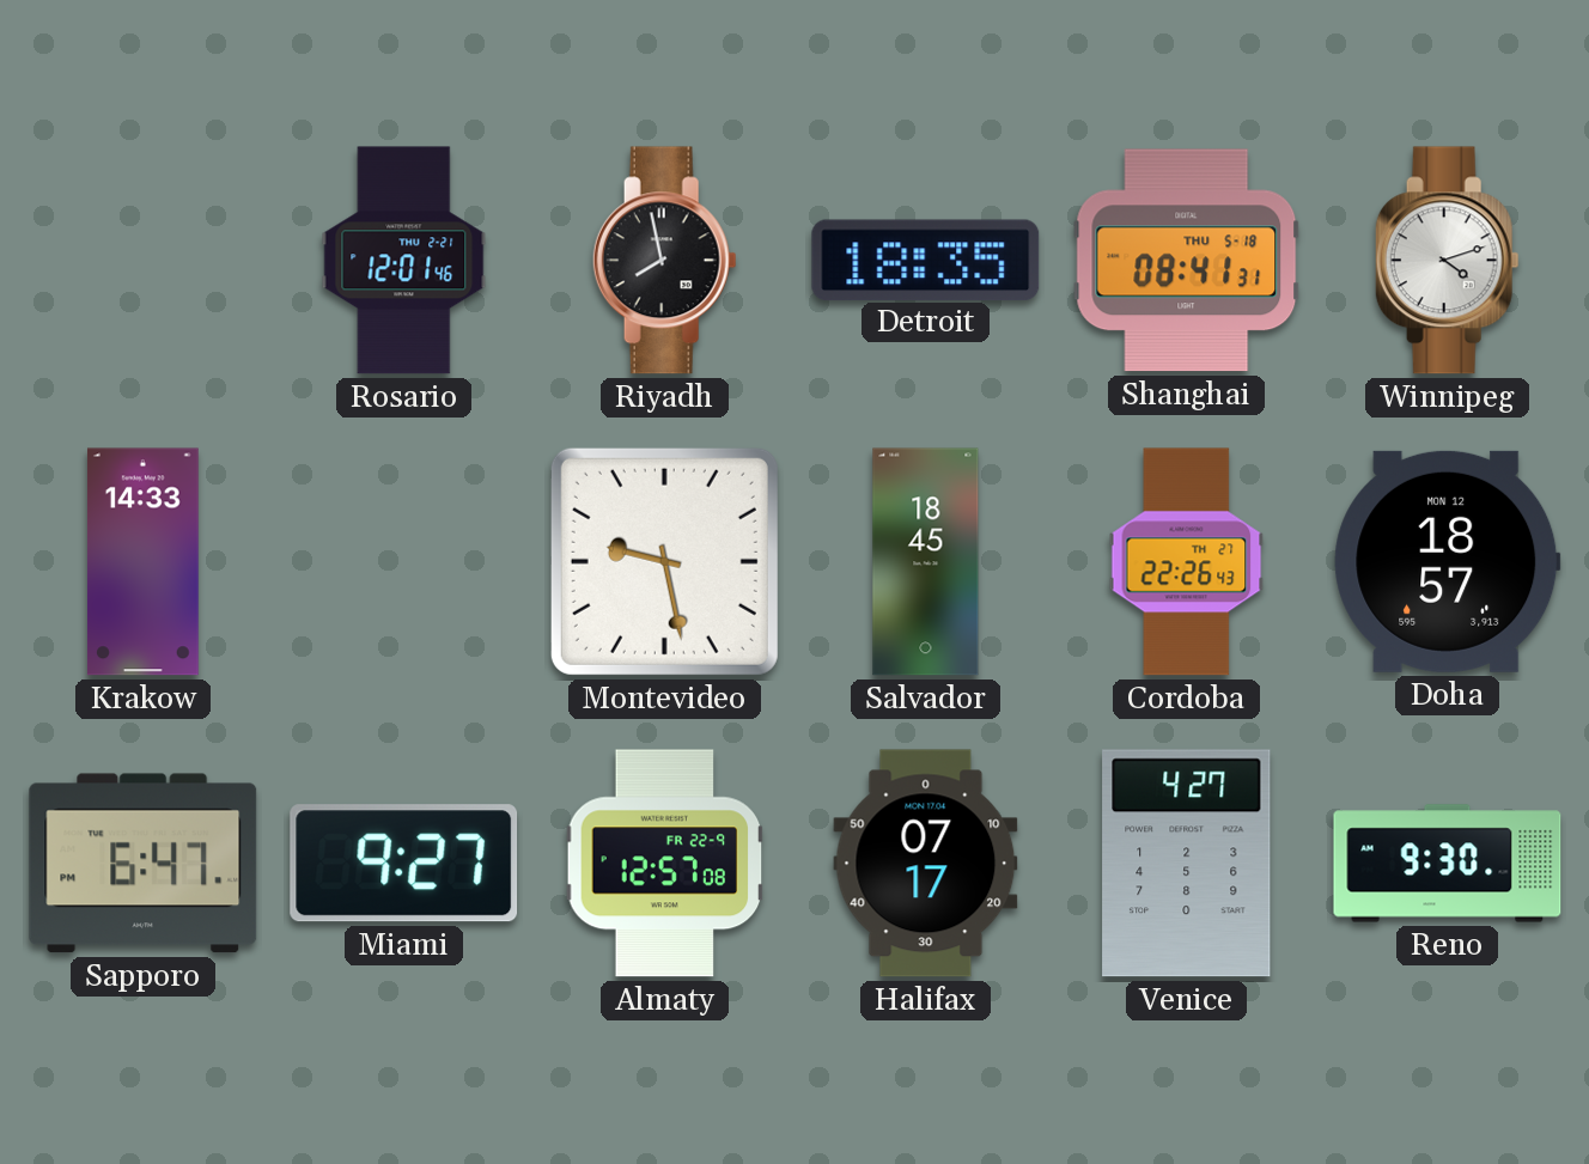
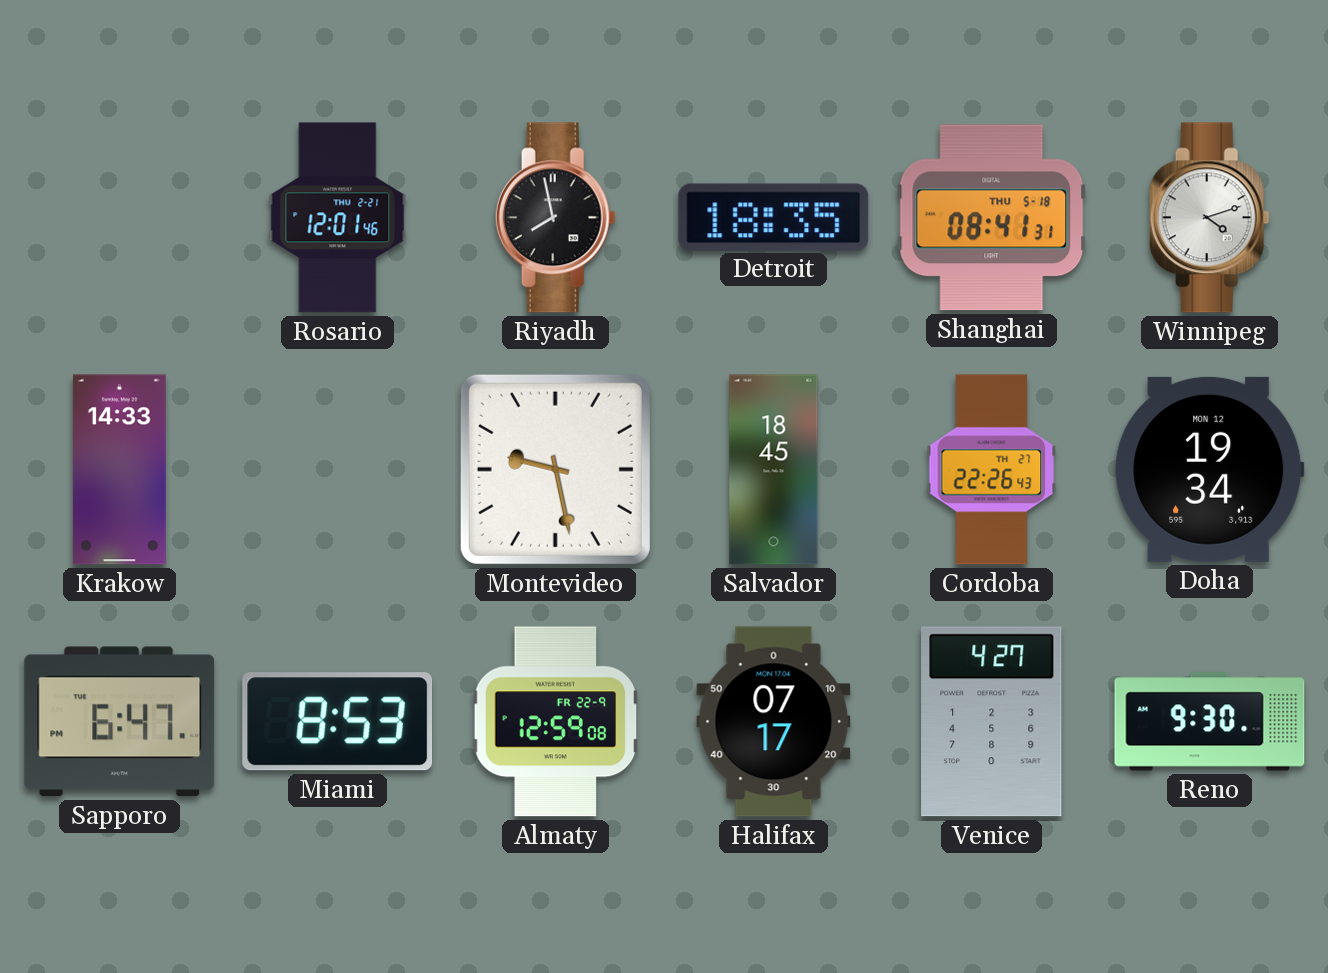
Doha: 18:57 -> 19:34 (1210, 469)
Miami: 9:27 -> 8:53 (338, 722)
Almaty: 12:57 -> 12:59 (556, 722)
